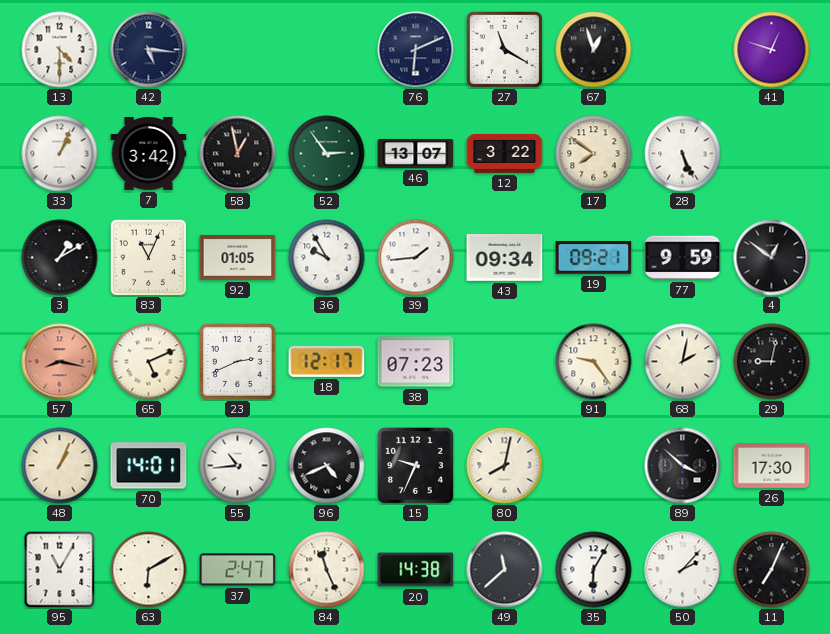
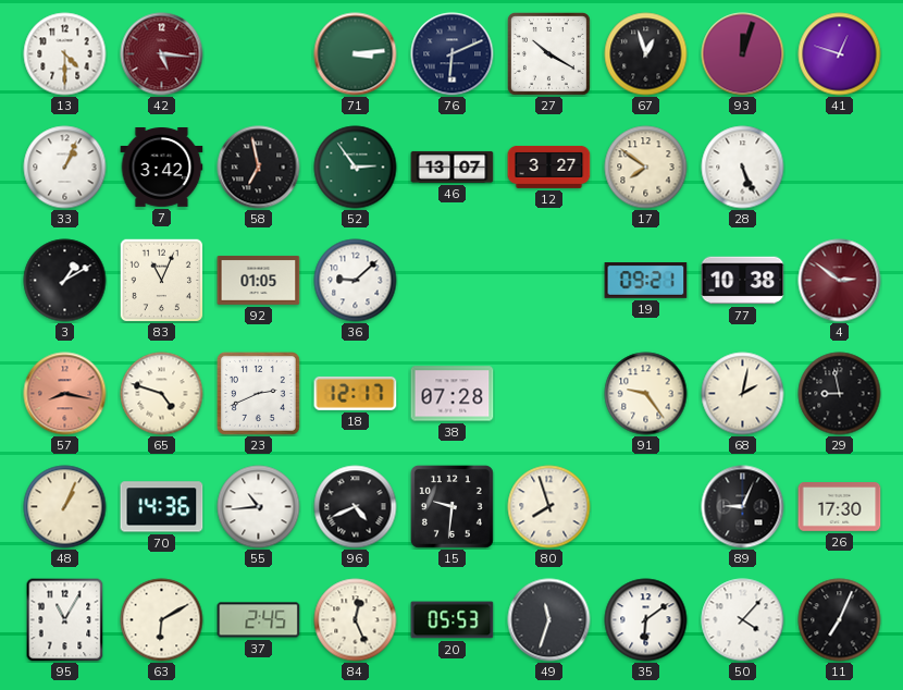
42 dial: navy -> burgundy (162, 54)
71: none -> 3:14 (356, 54)
27: 11:20 -> 10:20 (548, 53)
93: none -> 12:03 (743, 54)
58: 12:58 -> 6:58 (259, 168)
12: 3:22 -> 3:27 (549, 167)
36: 9:55 -> 9:08 (356, 281)
39: 1:44 -> none (416, 258)
43: 09:34 -> none (505, 258)
77: 9:59 -> 10:38 (743, 281)
4: 12:51 -> 2:51 (840, 281)
4 dial: black -> burgundy (840, 281)
65: 5:11 -> 4:48 (162, 394)
38: 07:23 -> 07:28 (453, 394)
29: 9:02 -> 8:58 (840, 394)
70: 14:01 -> 14:36 (162, 507)
15: 9:34 -> 9:31 (451, 506)
80: 8:02 -> 7:57 (549, 507)
89: 3:52 -> 9:04 (743, 507)
37: 2:47 -> 2:45 (259, 620)
84: 11:26 -> 12:26 (356, 620)
20: 14:38 -> 05:53 (453, 620)
49: 11:38 -> 11:33 (549, 620)
35: 6:05 -> 6:09 (646, 620)
50: 2:07 -> 4:07 (743, 620)
